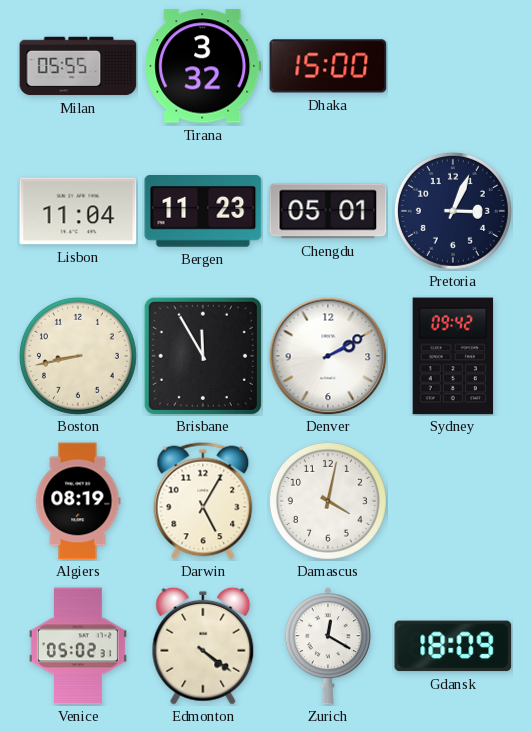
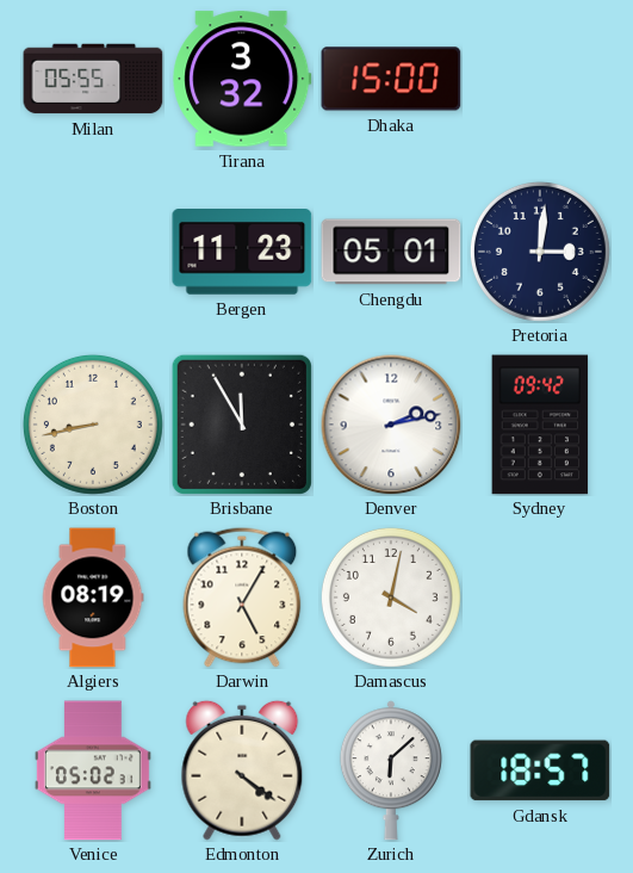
Lisbon: 11:04 -> none (78, 211)
Pretoria: 3:04 -> 3:01 (540, 252)
Denver: 2:10 -> 2:13 (391, 425)
Zurich: 12:20 -> 6:08 (391, 770)
Gdansk: 18:09 -> 18:57 (540, 770)
